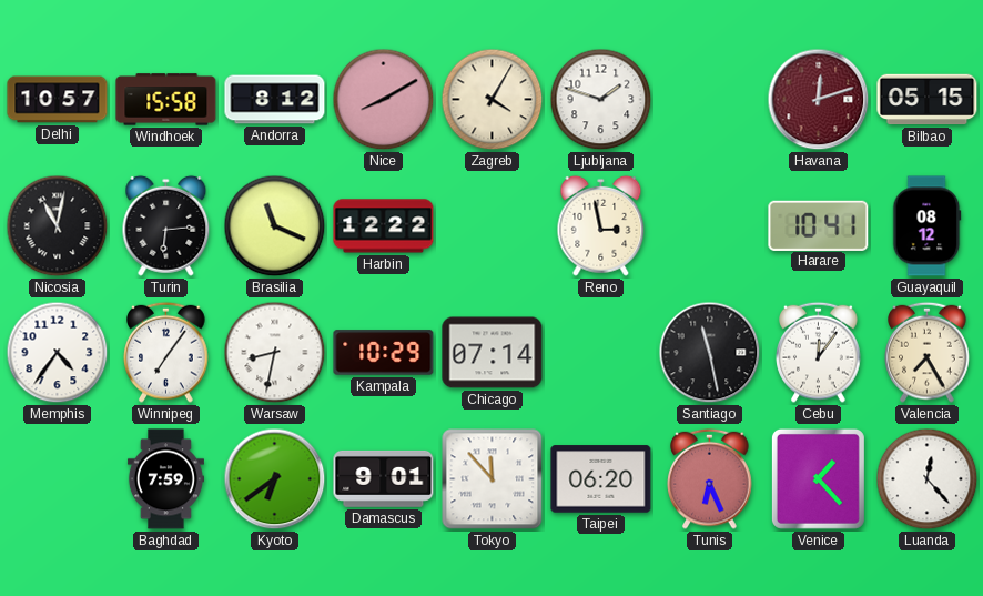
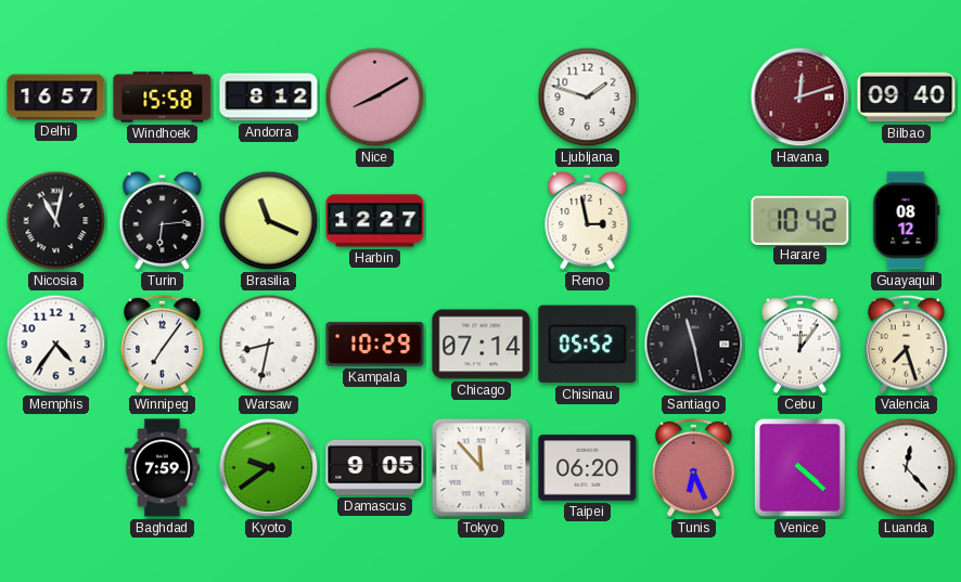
Delhi: 10:57 -> 16:57 (56, 98)
Zagreb: 4:05 -> none (493, 100)
Bilbao: 05:15 -> 09:40 (907, 98)
Harbin: 12:22 -> 12:27 (375, 221)
Harare: 10:41 -> 10:42 (800, 220)
Chisinau: none -> 05:52 (588, 345)
Valencia: 7:25 -> 7:27 (907, 344)
Kyoto: 6:39 -> 9:39 (269, 468)
Damascus: 9:01 -> 9:05 (375, 467)
Venice: 1:23 -> 4:22 (799, 467)
